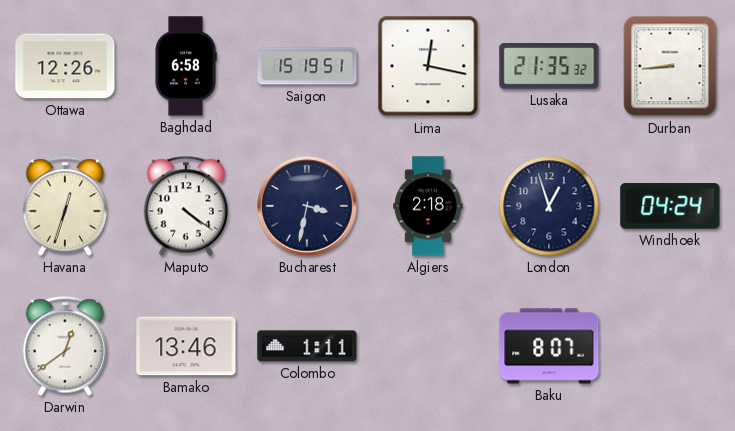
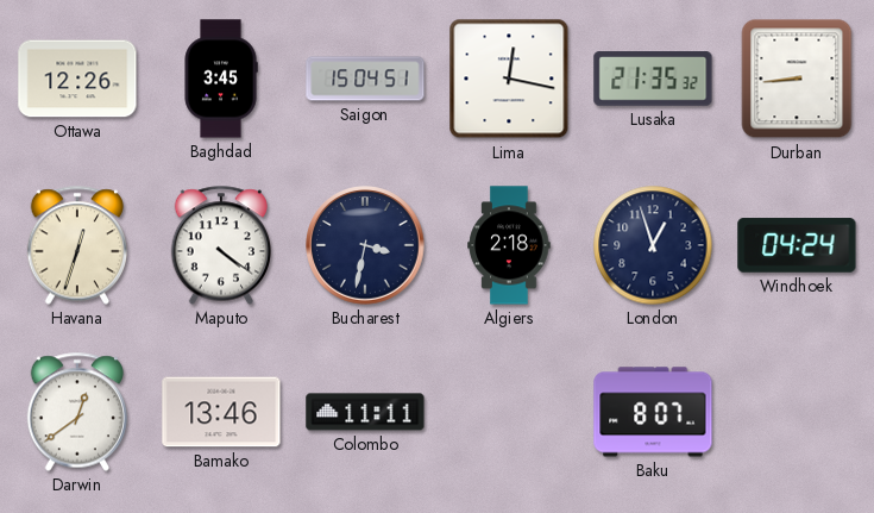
Baghdad: 6:58 -> 3:45 (221, 79)
Saigon: 15:19 -> 15:04 (365, 79)
Colombo: 1:11 -> 11:11 (365, 412)
